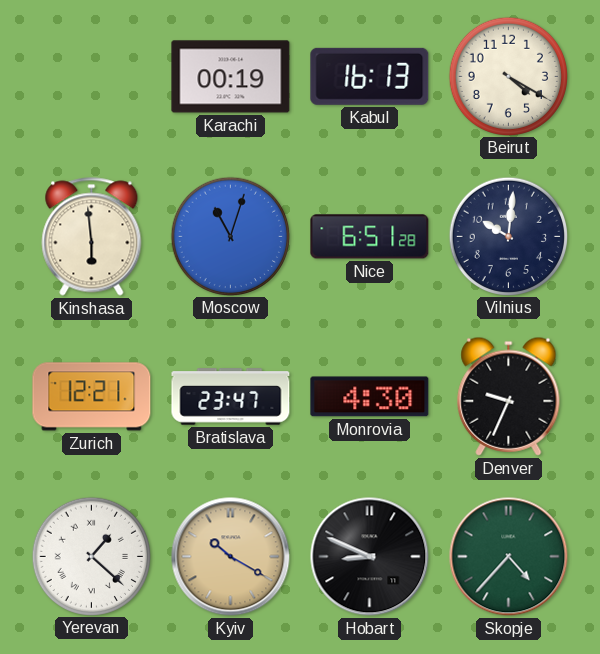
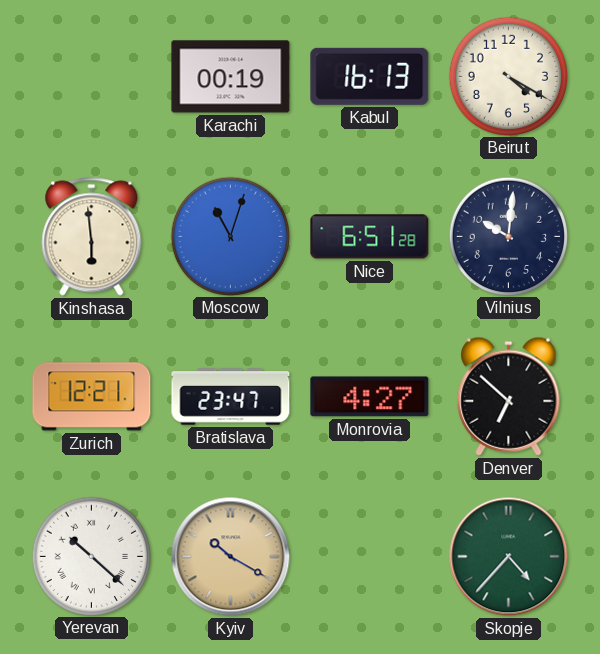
Monrovia: 4:30 -> 4:27 (370, 397)
Denver: 9:34 -> 6:52 (509, 396)
Yerevan: 1:22 -> 10:22 (91, 556)
Hobart: 8:49 -> none (370, 557)
